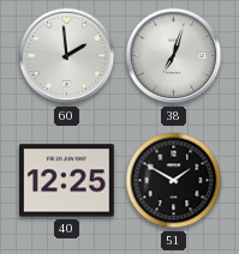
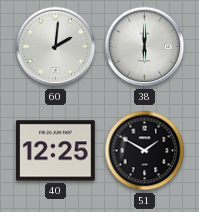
60: 1:59 -> 2:01 (56, 47)
38: 7:03 -> 6:00 (145, 47)
